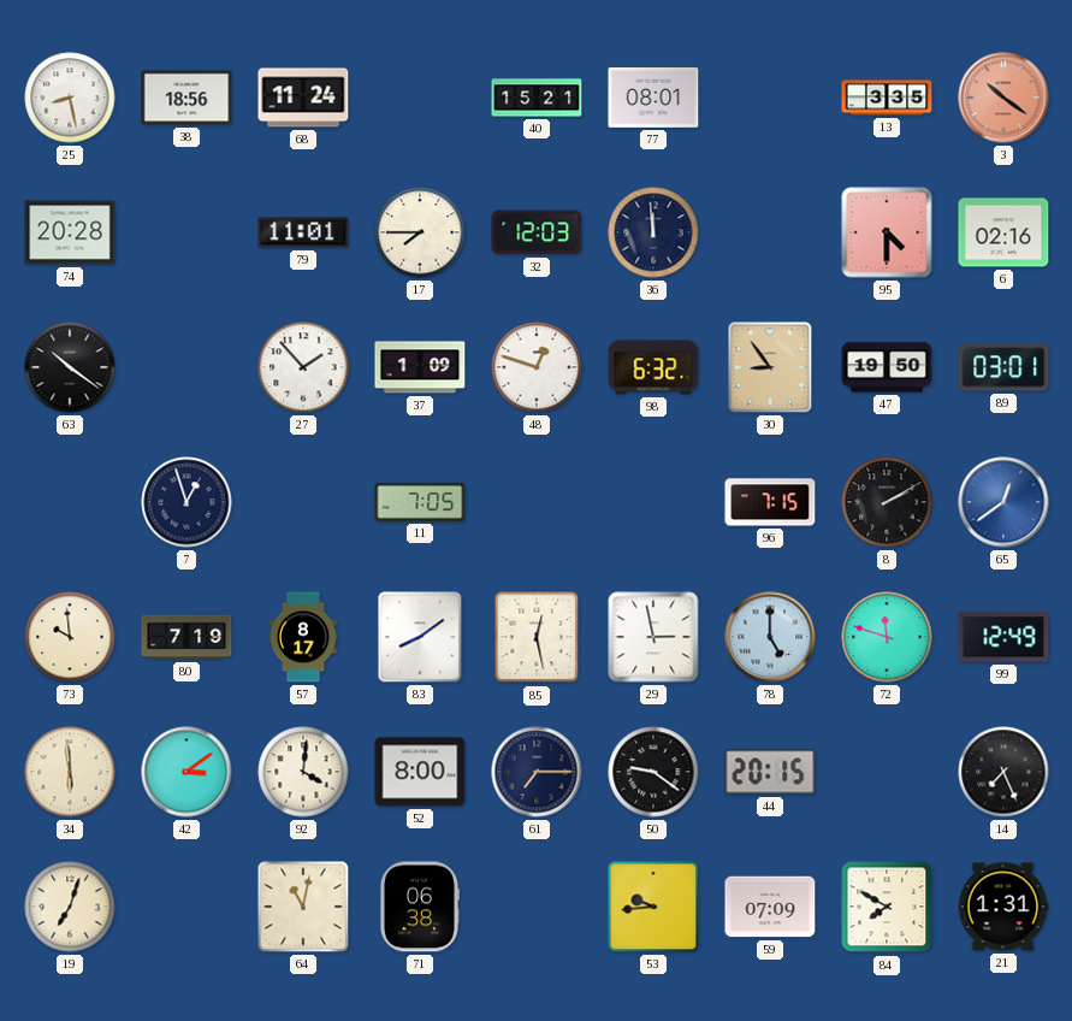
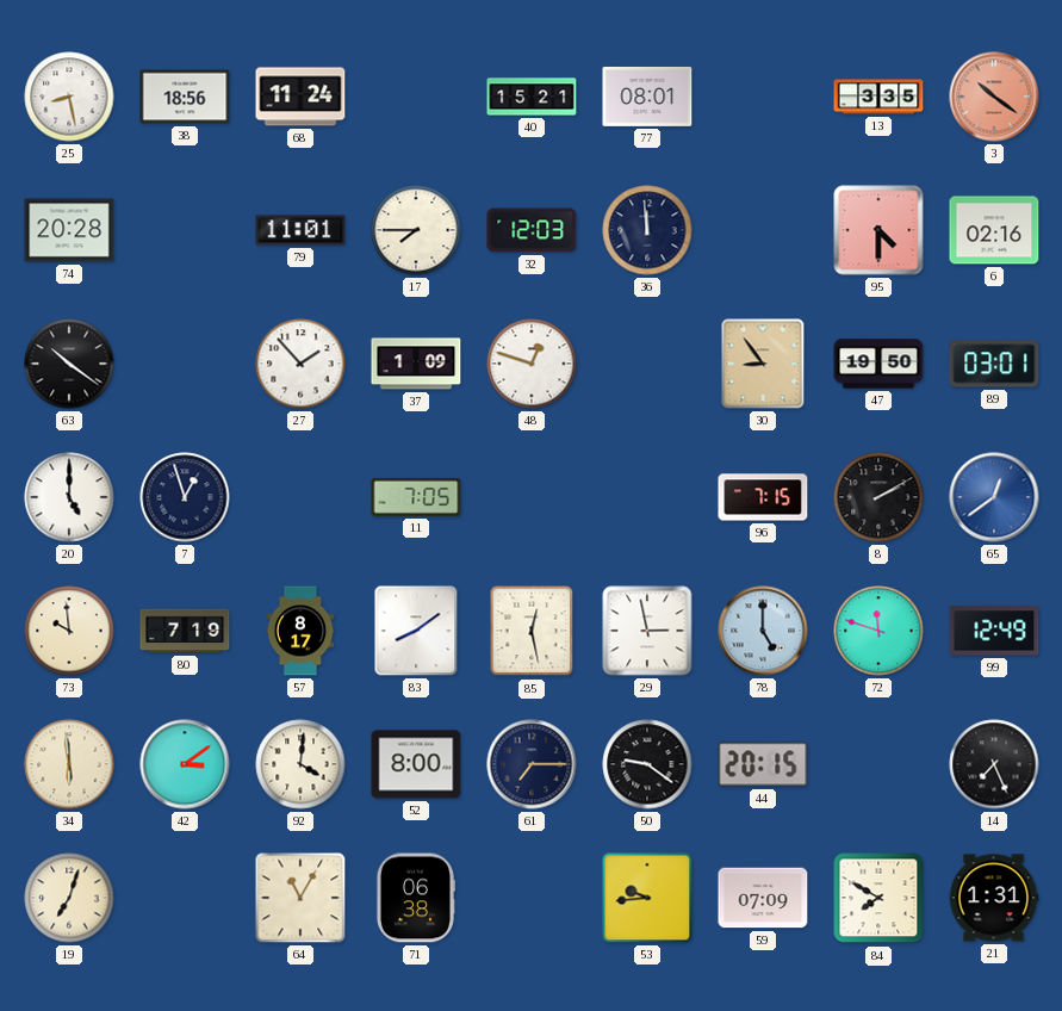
98: 6:32 -> none (653, 367)
20: none -> 5:00 (69, 497)
64: 11:02 -> 11:05 (300, 898)
